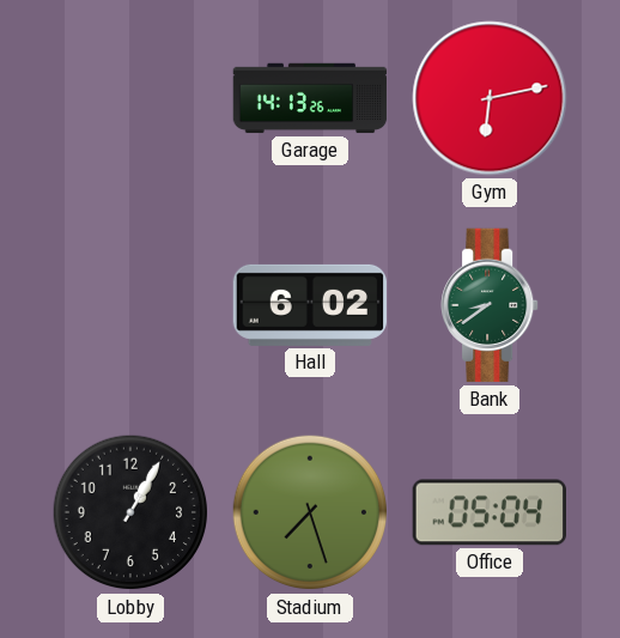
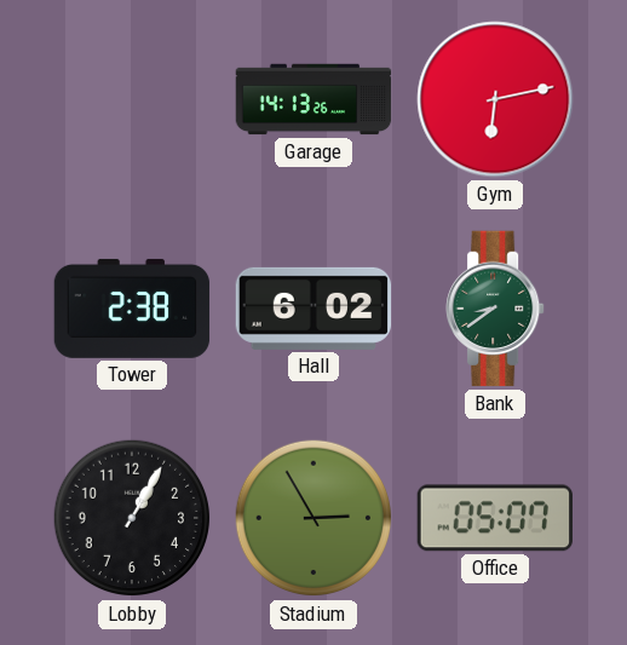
Tower: none -> 2:38 (132, 309)
Stadium: 7:27 -> 2:55 (313, 518)
Office: 05:04 -> 05:07 (495, 518)
